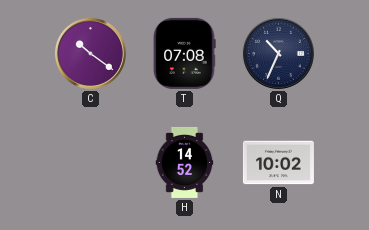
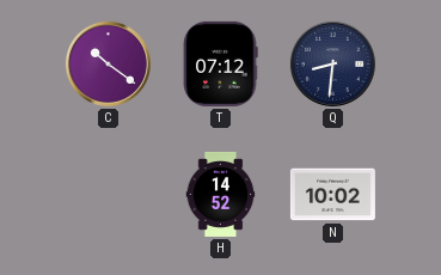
T: 07:08 -> 07:12 (220, 63)
Q: 10:34 -> 8:31 (332, 63)
